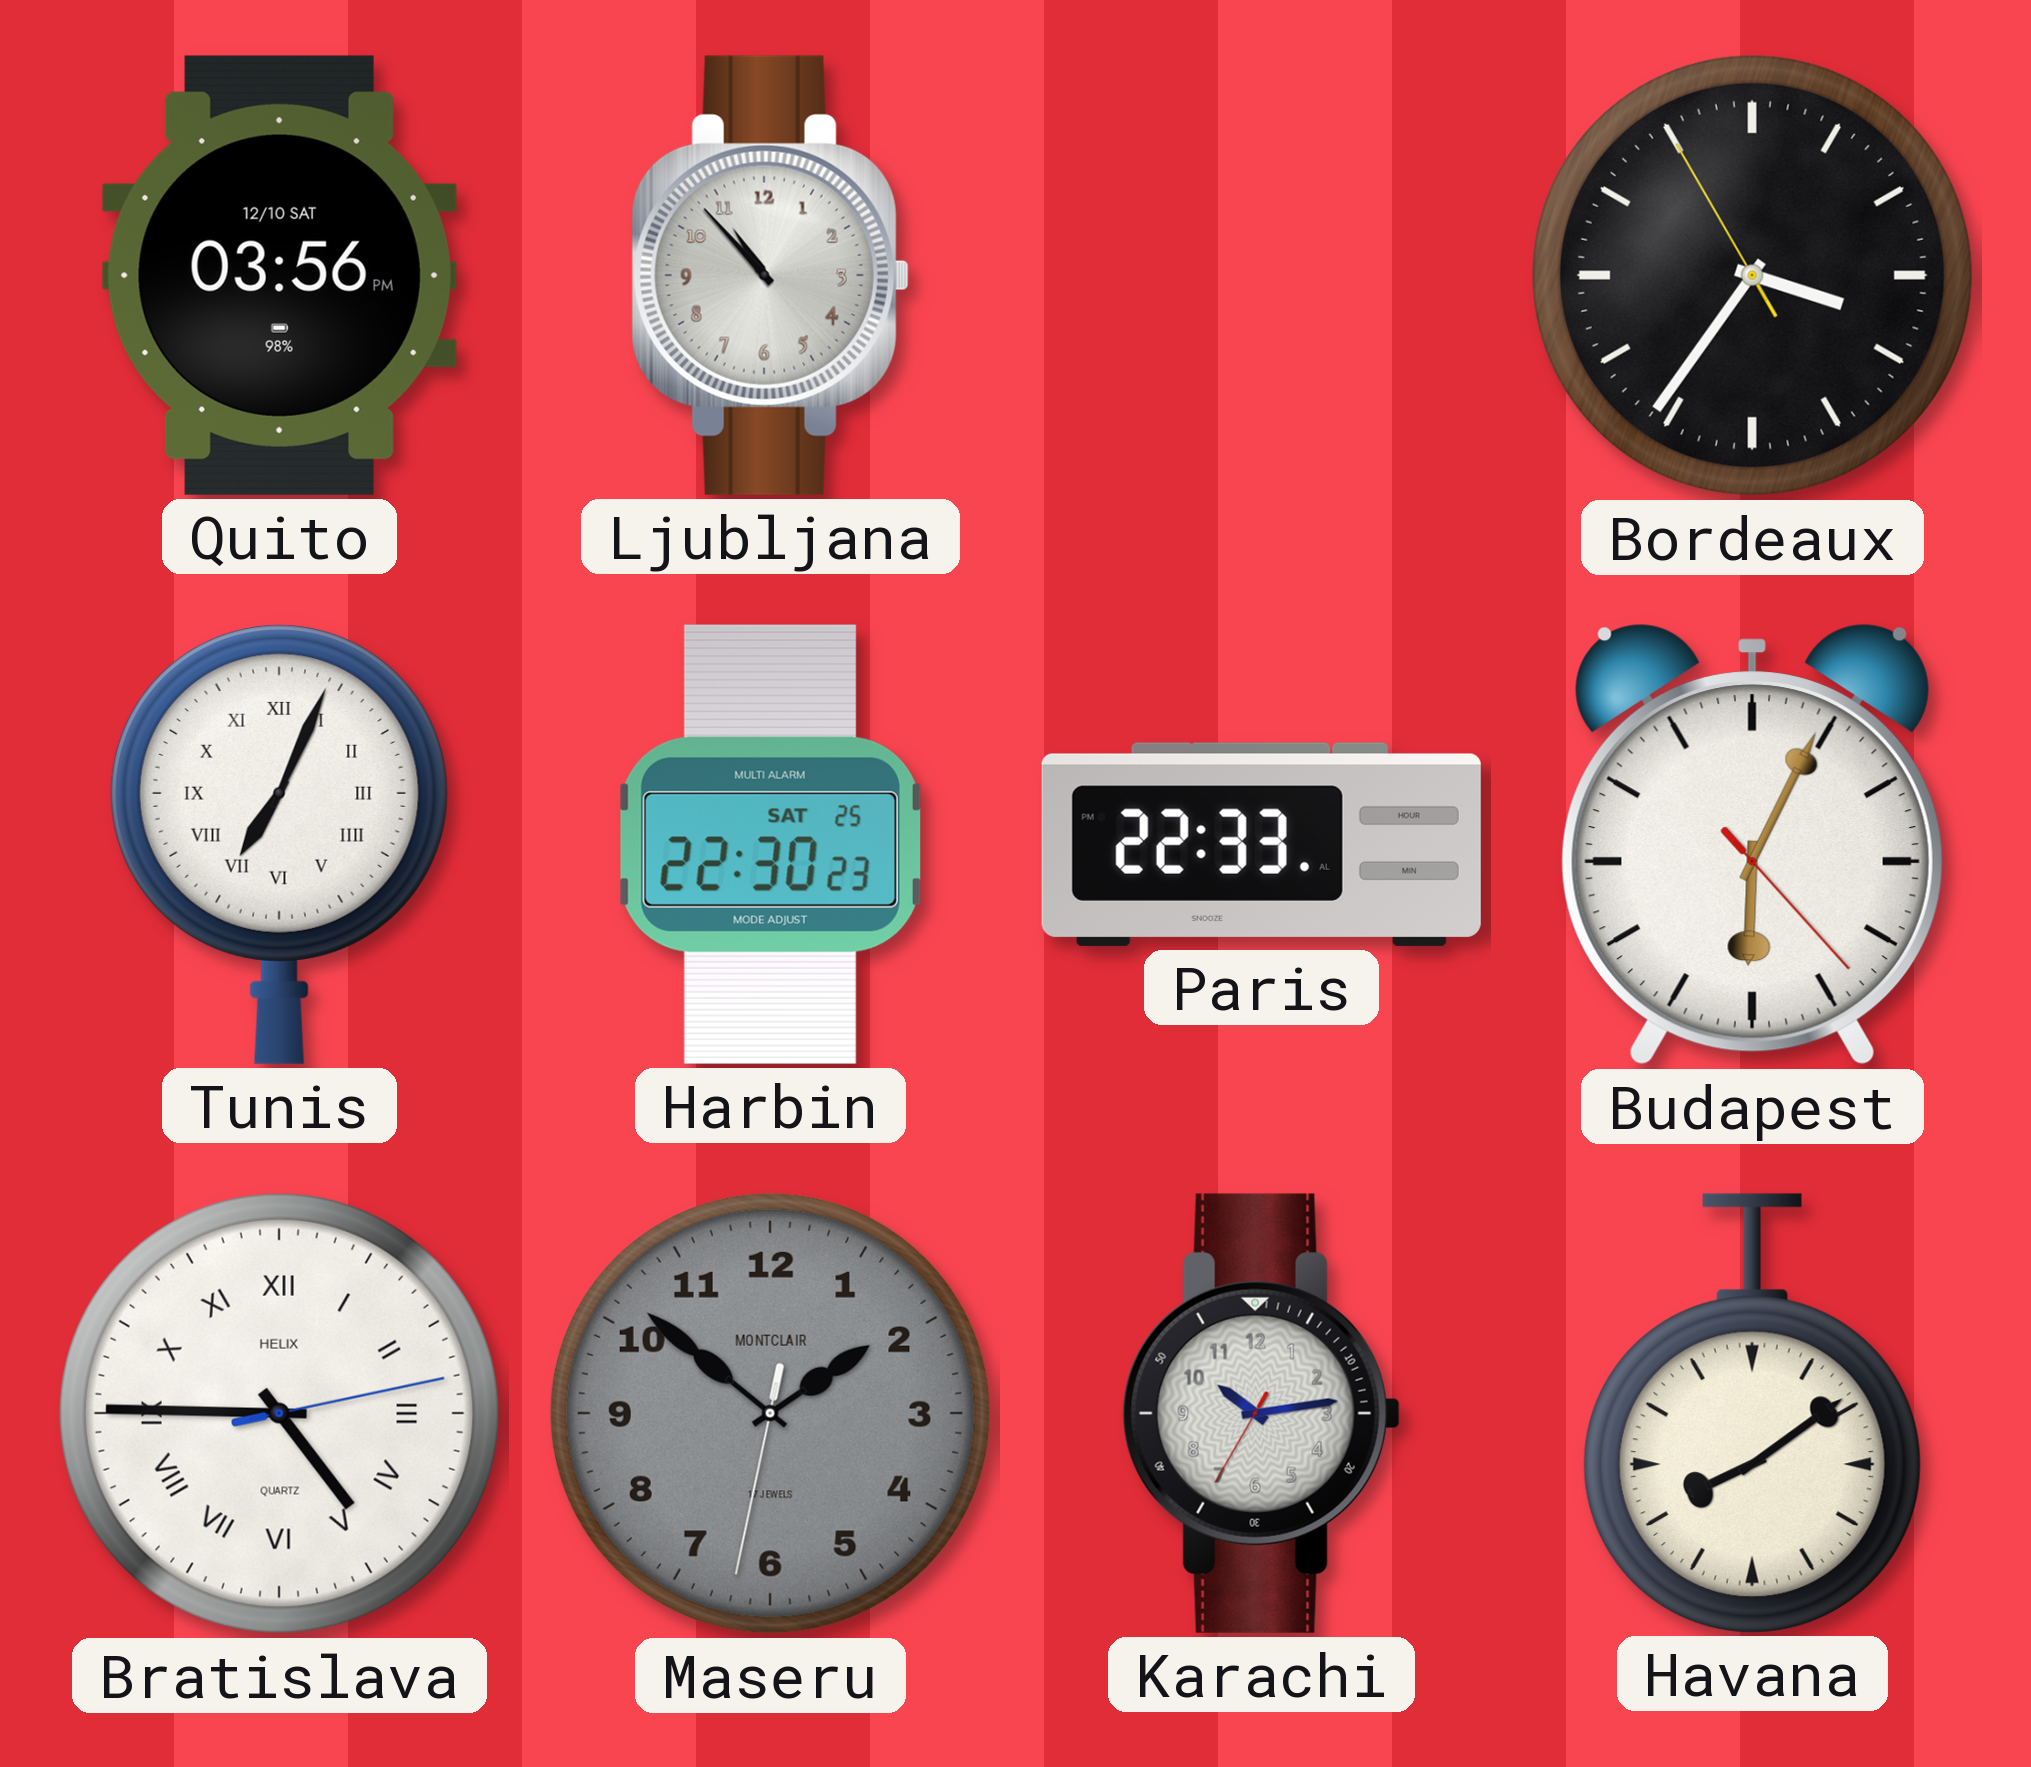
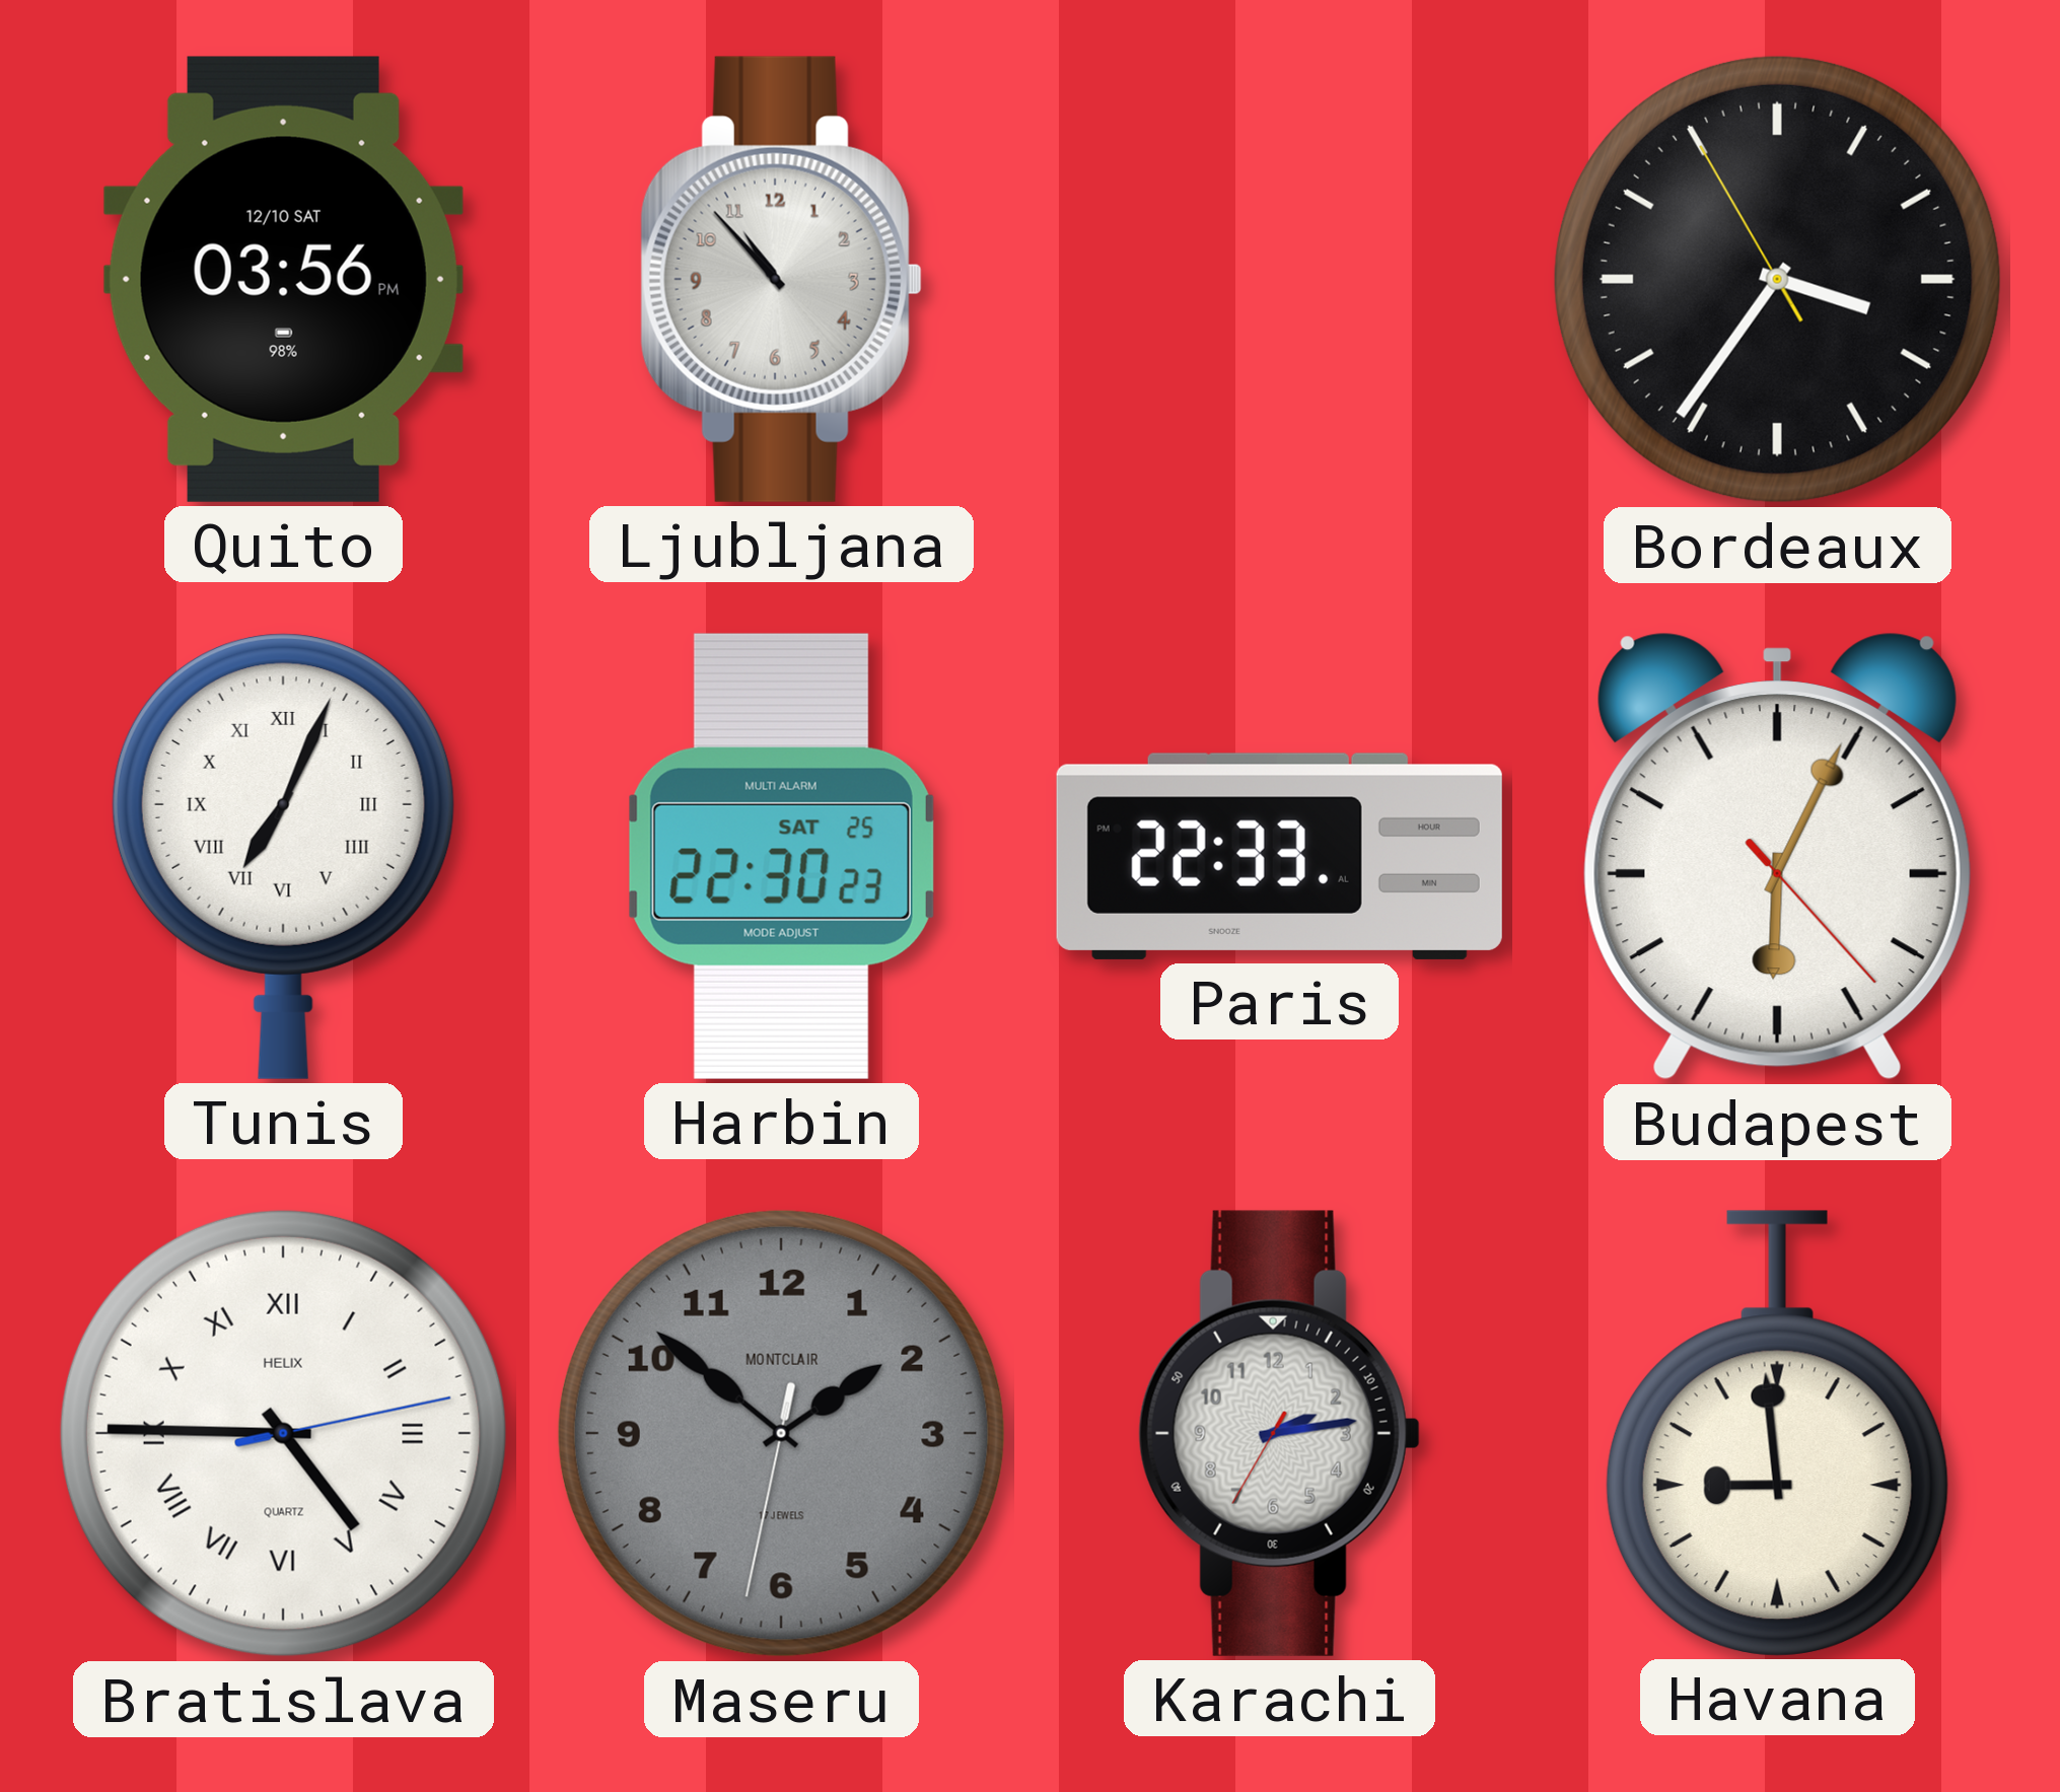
Karachi: 10:13 -> 2:13 (1279, 1433)
Havana: 8:09 -> 8:59 (1777, 1433)
